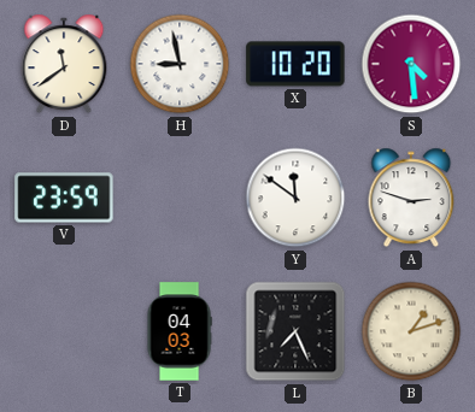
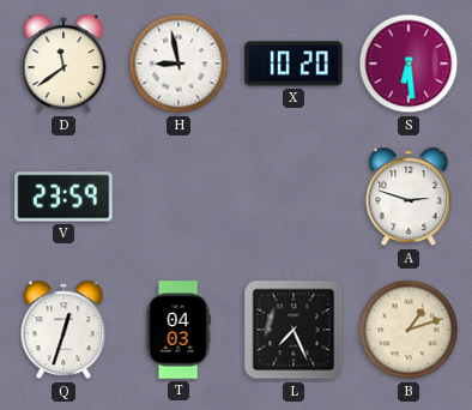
S: 4:29 -> 6:29 (409, 64)
Y: 11:51 -> none (295, 198)
Q: none -> 12:33 (63, 330)
